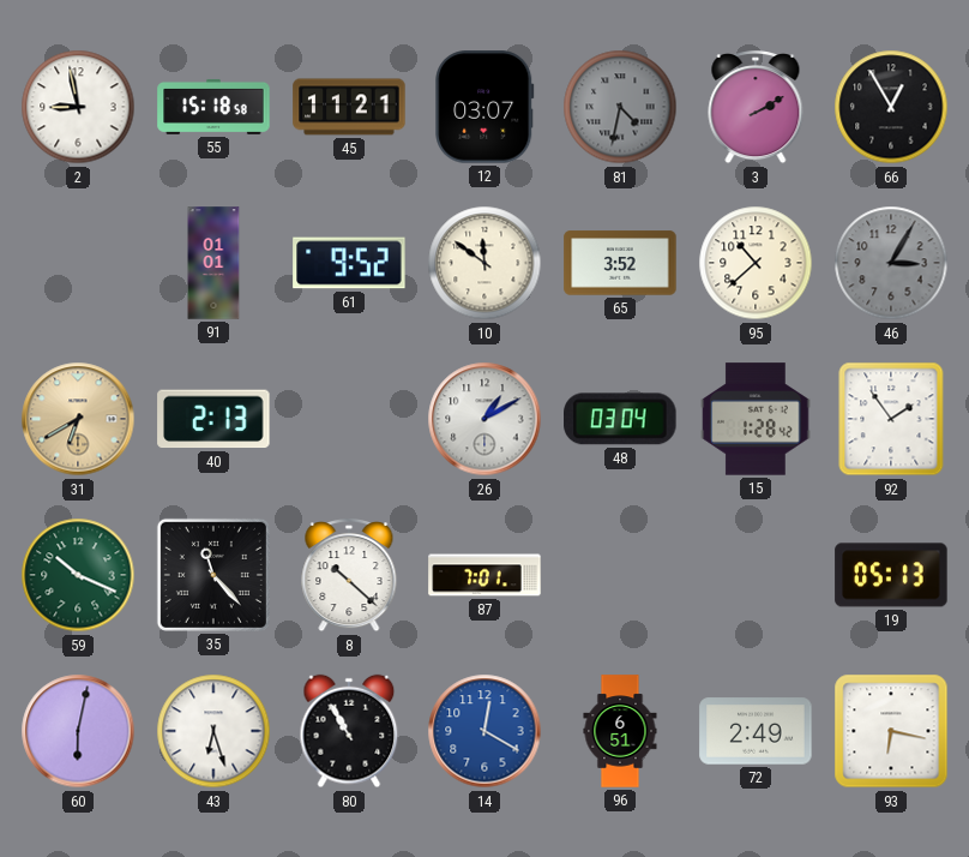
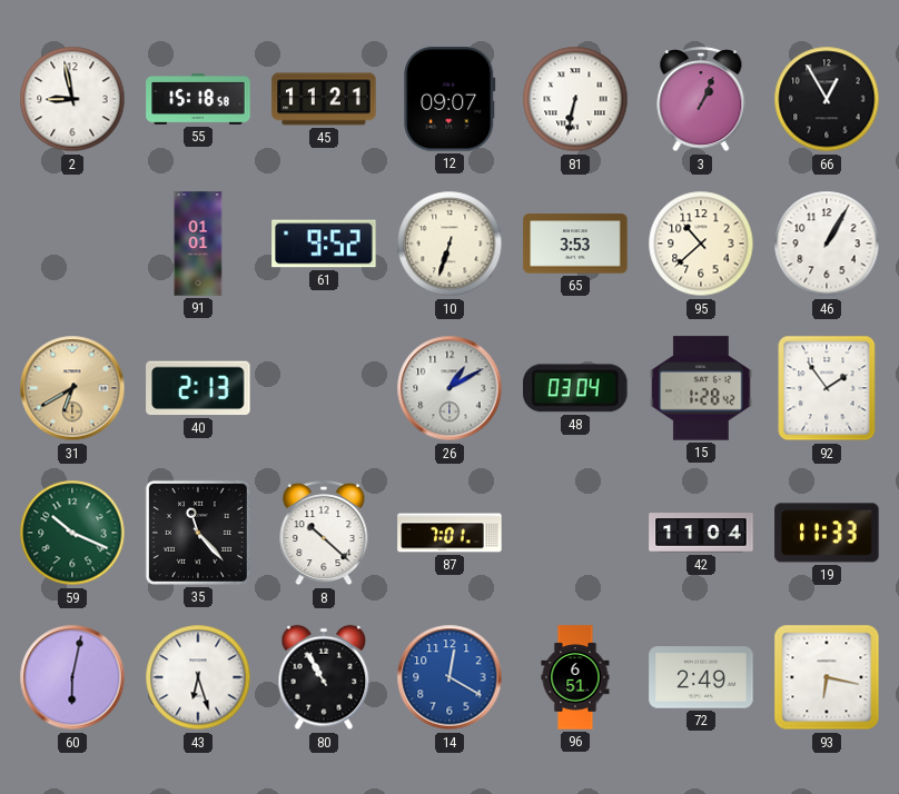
12: 03:07 -> 09:07 (449, 99)
81: 4:32 -> 6:32 (575, 99)
81 dial: grey -> white (575, 99)
3: 2:10 -> 1:04 (701, 100)
10: 11:51 -> 6:33 (449, 244)
65: 3:52 -> 3:53 (575, 244)
46: 3:05 -> 1:05 (827, 244)
46 dial: grey -> white (827, 244)
42: none -> 11:04 (701, 533)
19: 05:13 -> 11:33 (827, 533)
